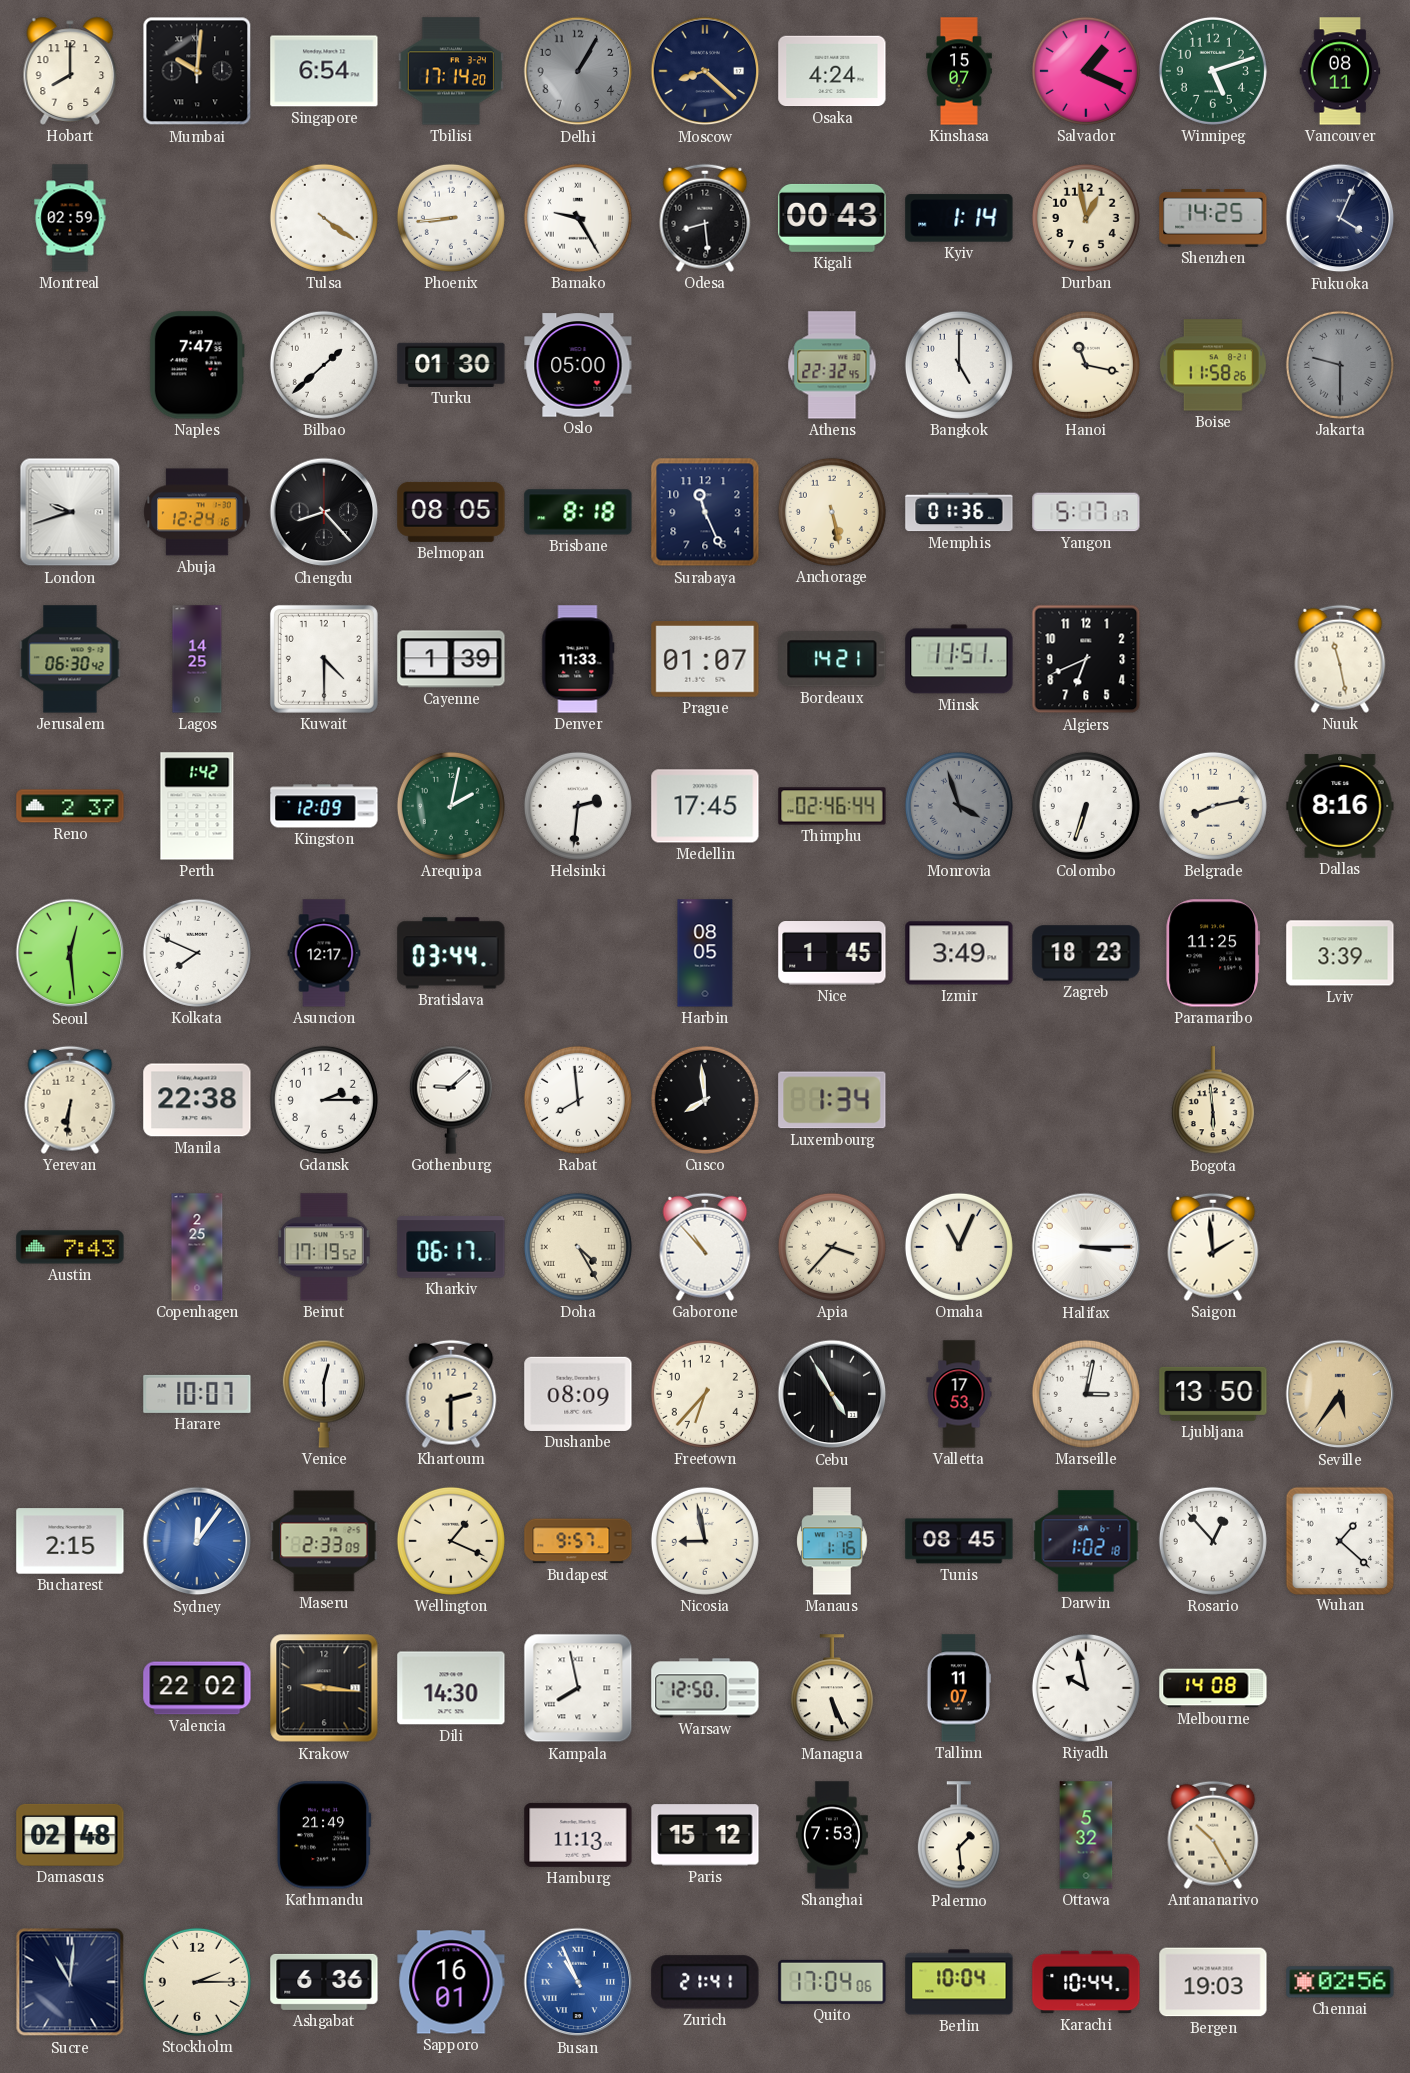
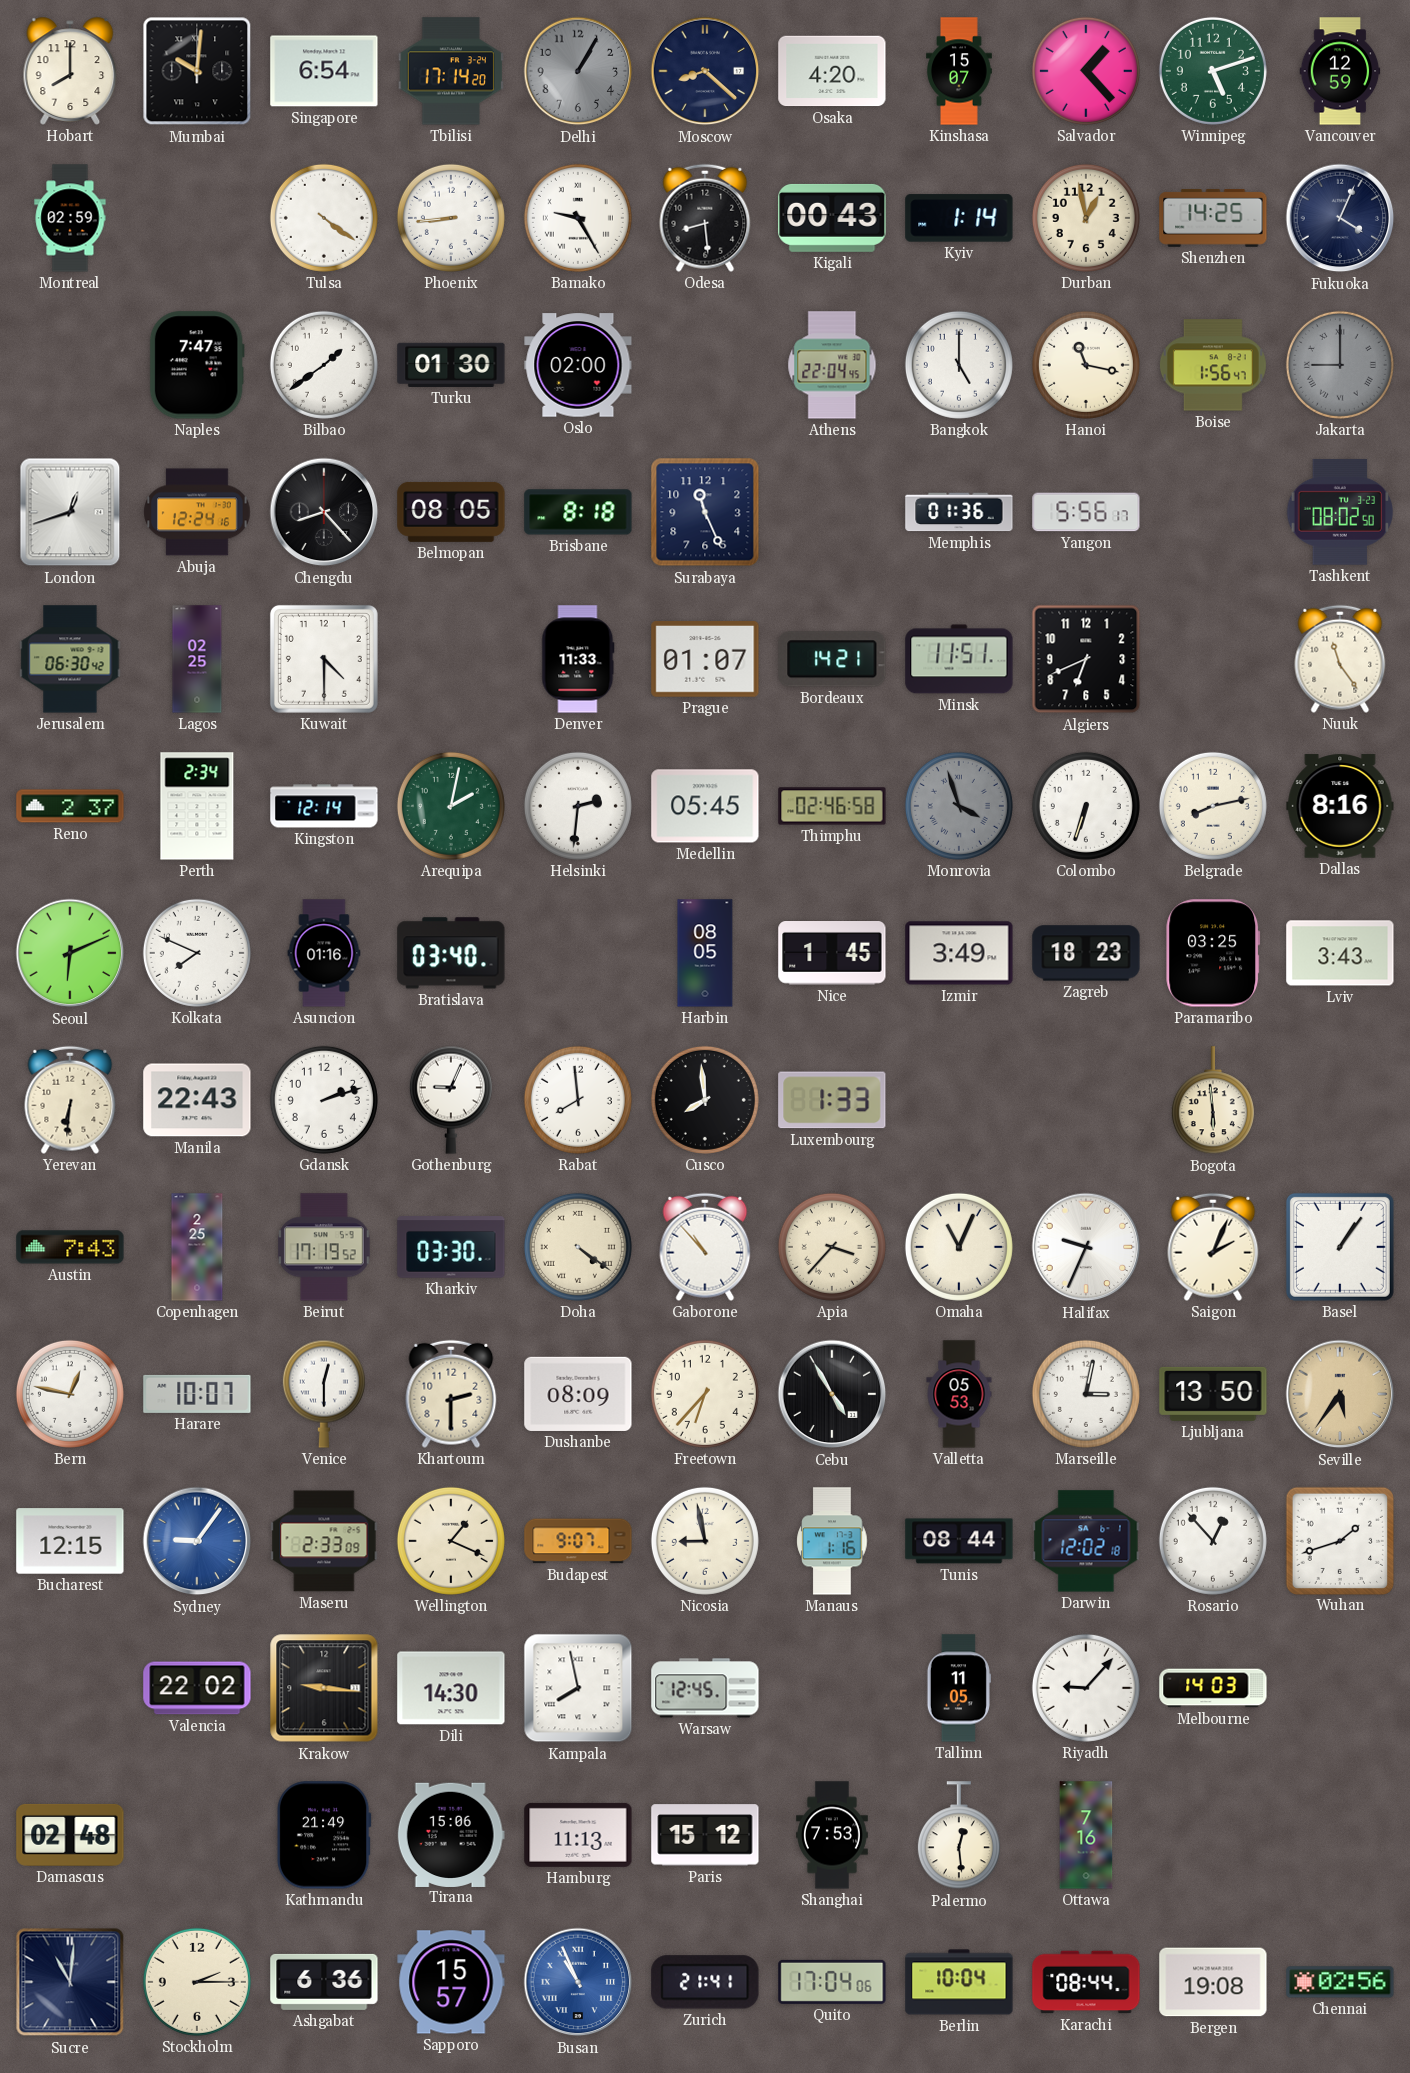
Osaka: 4:24 -> 4:20 (832, 71)
Salvador: 1:19 -> 1:23 (1086, 71)
Vancouver: 08:11 -> 12:59 (1340, 71)
Bilbao: 1:38 -> 1:39 (324, 365)
Oslo: 05:00 -> 02:00 (578, 365)
Athens: 22:32 -> 22:04 (832, 365)
Boise: 11:58 -> 1:56 (1213, 365)
Jakarta: 9:30 -> 9:00 (1340, 365)
London: 9:42 -> 12:42 (70, 512)
Anchorage: 5:28 -> none (832, 512)
Yangon: 5:17 -> 5:56 (1086, 512)
Tashkent: none -> 08:02 (1340, 512)
Lagos: 14:25 -> 02:25 (197, 659)
Cayenne: 1:39 -> none (451, 659)
Nuuk: 11:28 -> 11:24 (1340, 659)
Perth: 1:42 -> 2:34 (197, 806)
Kingston: 12:09 -> 12:14 (324, 806)
Medellin: 17:45 -> 05:45 (705, 806)
Thimphu: 02:46:44 -> 02:46:58 (832, 806)
Seoul: 12:29 -> 6:11 (70, 953)
Asuncion: 12:17 -> 01:16 (324, 953)
Bratislava: 03:44 -> 03:40 (451, 953)
Paramaribo: 11:25 -> 03:25 (1213, 953)
Lviv: 3:39 -> 3:43 (1340, 953)
Manila: 22:38 -> 22:43 (197, 1100)
Gdansk: 2:15 -> 2:12 (324, 1100)
Gothenburg: 9:08 -> 9:04 (451, 1100)
Luxembourg: 1:34 -> 1:33 (832, 1100)
Kharkiv: 06:17 -> 03:30 (451, 1247)
Doha: 4:25 -> 4:21 (578, 1247)
Halifax: 3:15 -> 9:34 (1086, 1247)
Saigon: 1:59 -> 2:04 (1213, 1247)
Basel: none -> 1:06 (1340, 1247)
Bern: none -> 12:47 (70, 1394)
Valletta: 17:53 -> 05:53 (959, 1394)
Bucharest: 2:15 -> 12:15 (70, 1541)
Sydney: 12:06 -> 9:06 (197, 1541)
Budapest: 9:57 -> 9:07 (578, 1541)
Tunis: 08:45 -> 08:44 (959, 1541)
Darwin: 1:02 -> 12:02 (1086, 1541)
Wuhan: 1:22 -> 1:42 (1339, 1540)
Warsaw: 12:50 -> 12:45 (705, 1688)
Managua: 5:26 -> none (832, 1689)
Tallinn: 11:07 -> 11:05 (959, 1688)
Riyadh: 9:58 -> 9:07 (1086, 1688)
Melbourne: 14:08 -> 14:03 (1213, 1688)
Tirana: none -> 15:06 (451, 1834)
Palermo: 1:29 -> 12:29 (959, 1836)
Ottawa: 5:32 -> 7:16 (1086, 1835)
Antananarivo: 10:25 -> none (1213, 1835)
Sapporo: 16:01 -> 15:57 (451, 1982)
Karachi: 10:44 -> 08:44 (1086, 1982)
Bergen: 19:03 -> 19:08 (1213, 1982)
